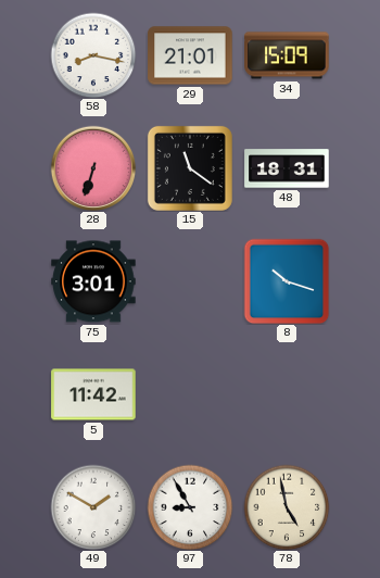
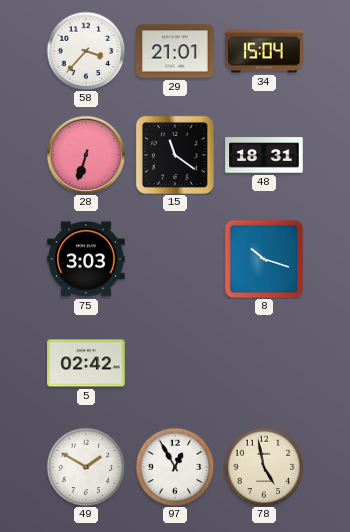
58: 8:17 -> 3:37 (86, 51)
34: 15:09 -> 15:04 (264, 51)
75: 3:01 -> 3:03 (86, 259)
5: 11:42 -> 02:42 (86, 363)
97: 8:55 -> 12:55 (175, 467)
